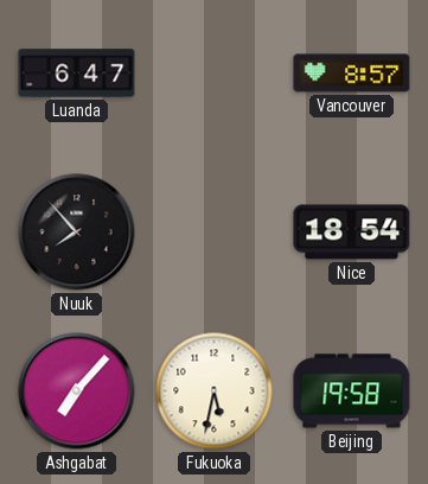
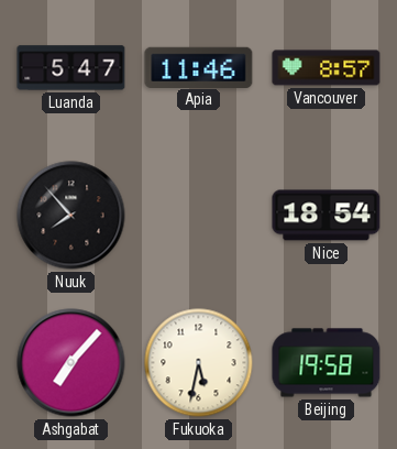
Luanda: 6:47 -> 5:47 (71, 68)
Apia: none -> 11:46 (199, 67)
